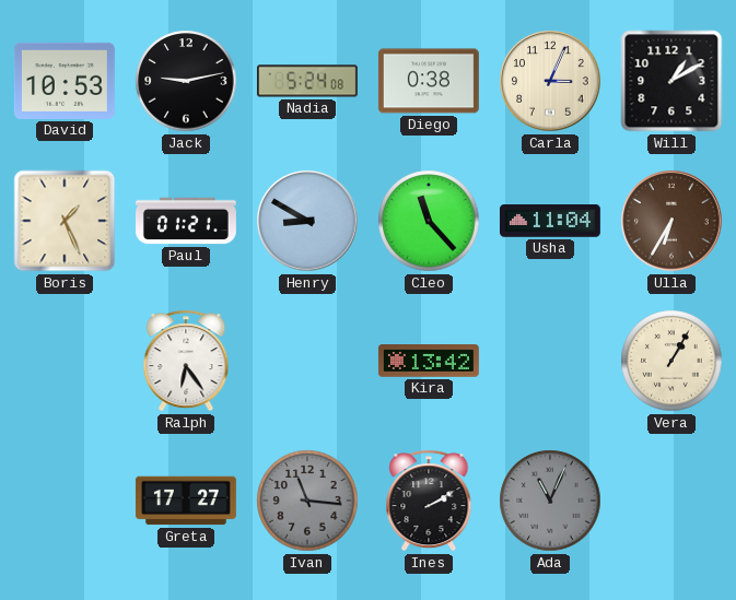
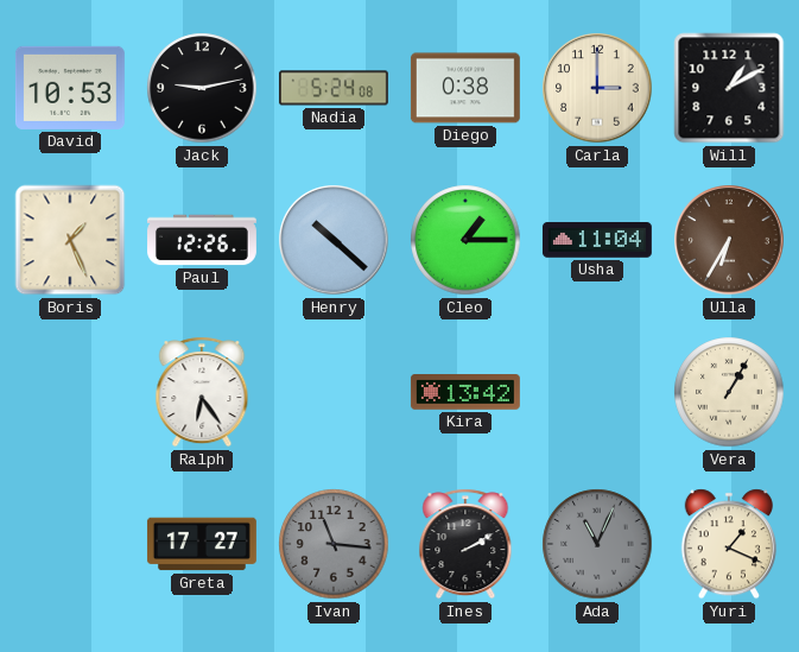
Carla: 3:04 -> 3:00 (597, 88)
Paul: 01:21 -> 12:26 (203, 240)
Henry: 8:50 -> 10:22 (334, 240)
Cleo: 11:23 -> 1:15 (465, 240)
Yuri: none -> 1:19 (728, 544)
